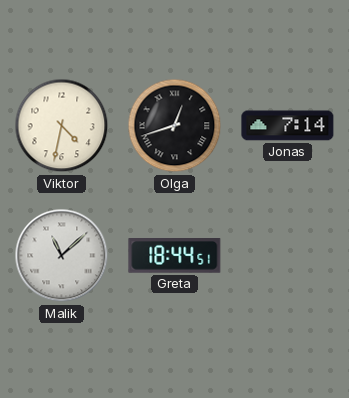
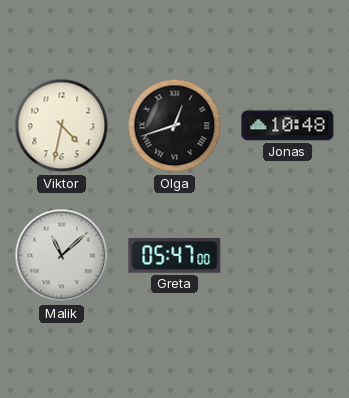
Jonas: 7:14 -> 10:48 (288, 126)
Greta: 18:44 -> 05:47 (175, 256)
